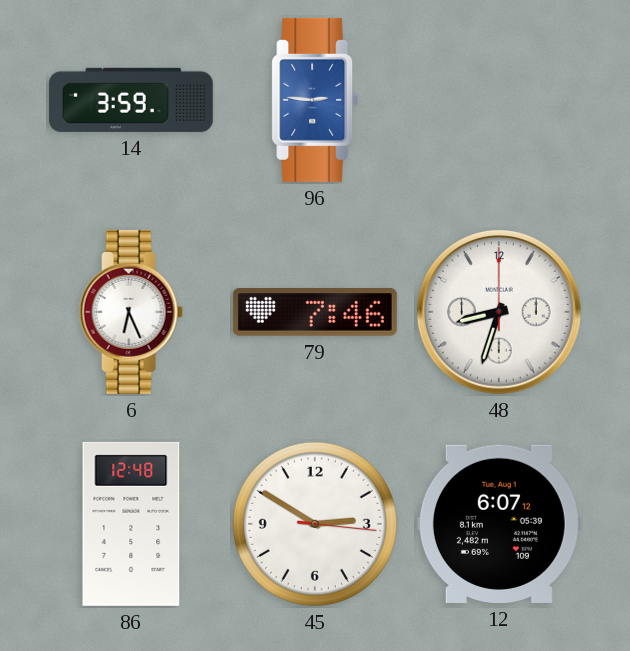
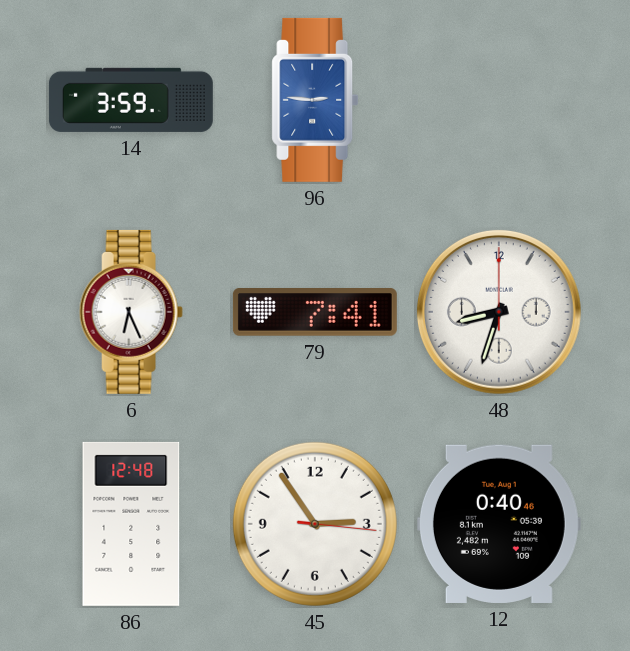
79: 7:46 -> 7:41 (315, 313)
45: 2:50 -> 2:54 (315, 524)
12: 6:07 -> 0:40 (499, 524)
